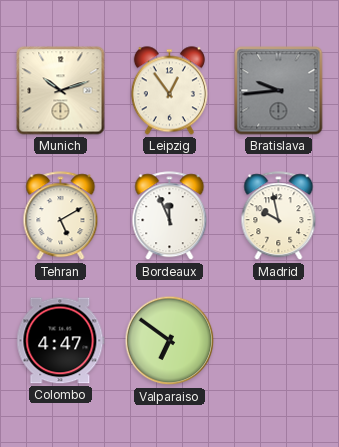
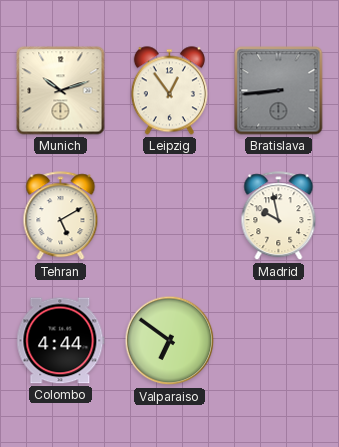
Bratislava: 9:44 -> 8:44 (279, 91)
Bordeaux: 11:56 -> none (170, 216)
Colombo: 4:47 -> 4:44 (61, 341)
